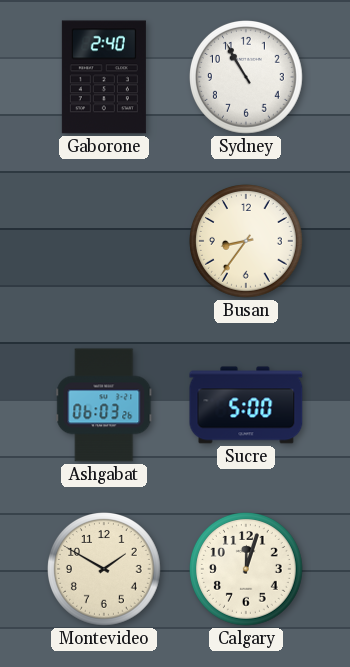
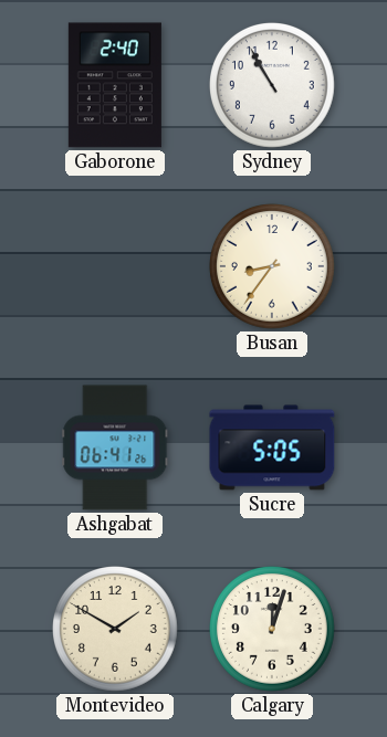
Ashgabat: 06:03 -> 06:41 (115, 448)
Sucre: 5:00 -> 5:05 (272, 448)
